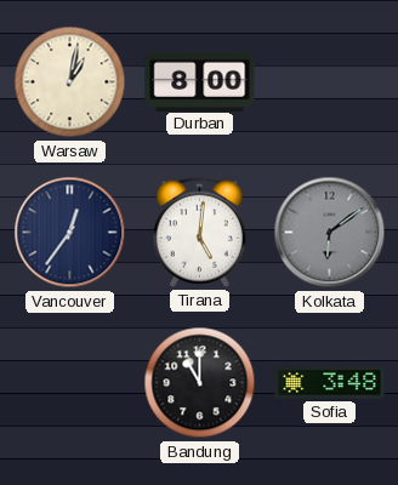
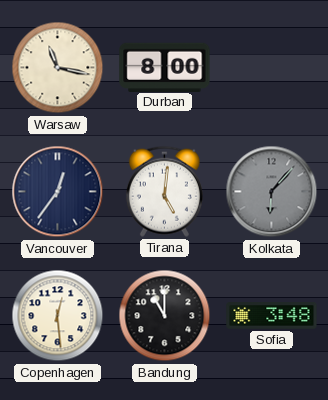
Warsaw: 1:02 -> 11:17 (58, 68)
Kolkata: 6:09 -> 6:07 (272, 192)
Copenhagen: none -> 12:29 (58, 316)
